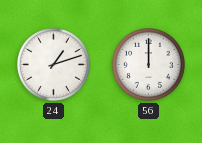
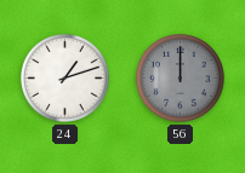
56 dial: white -> grey (180, 77)
